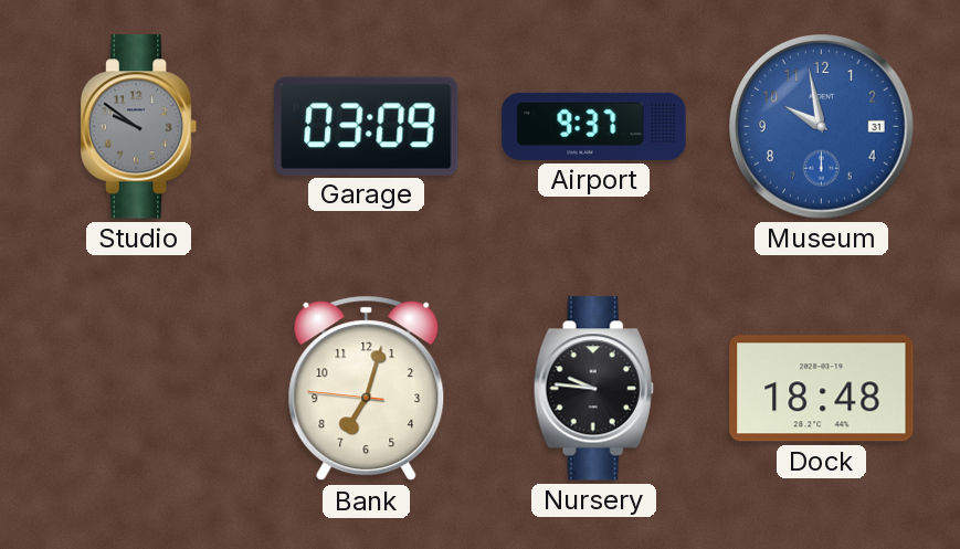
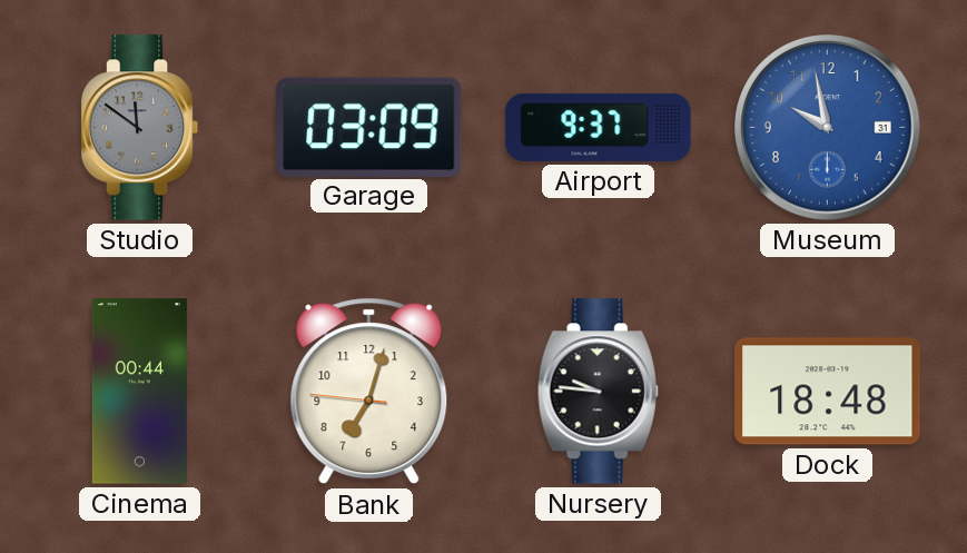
Studio: 9:51 -> 11:51 (140, 128)
Cinema: none -> 00:44 (139, 392)
